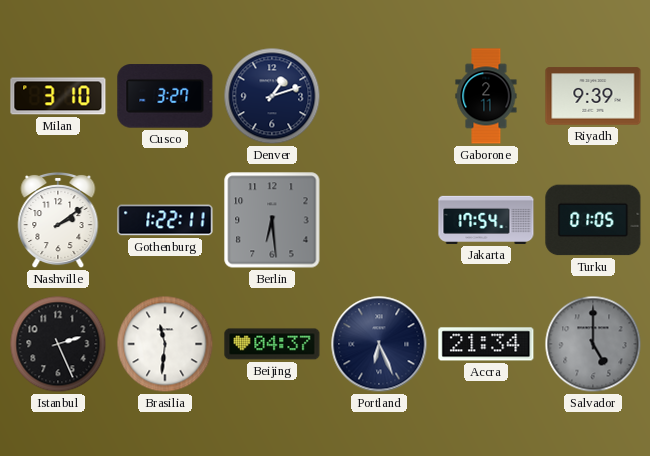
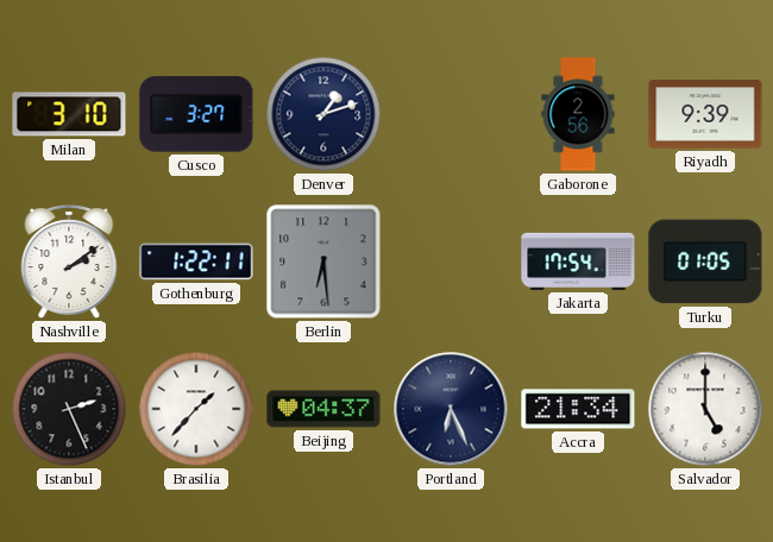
Gaborone: 2:11 -> 2:56 (578, 114)
Brasilia: 11:31 -> 1:37 (196, 409)
Salvador dial: grey -> white (705, 409)
